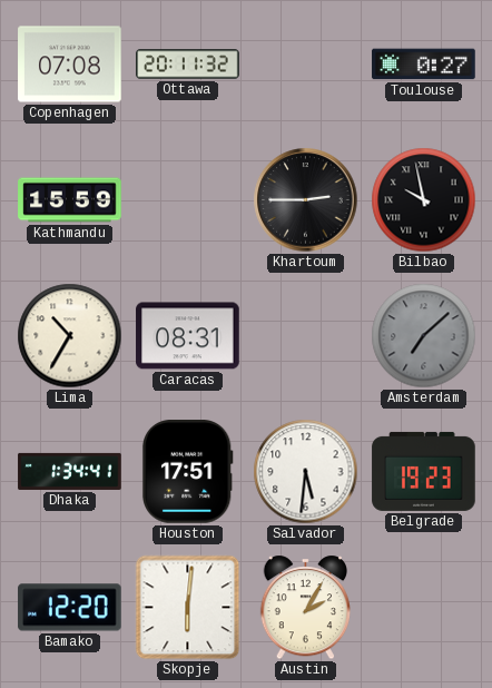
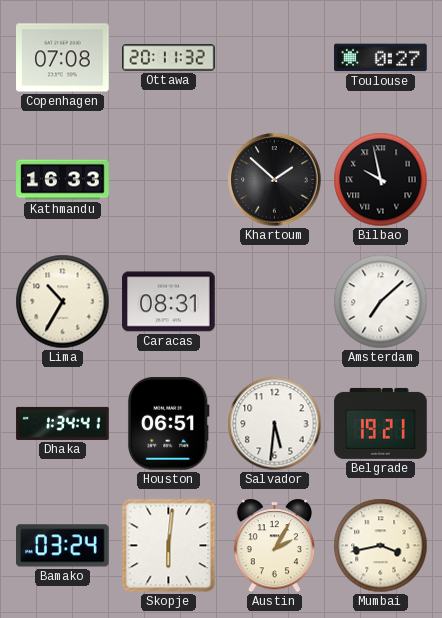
Kathmandu: 15:59 -> 16:33 (63, 180)
Khartoum: 2:45 -> 1:52 (275, 180)
Amsterdam dial: grey -> white (381, 302)
Houston: 17:51 -> 06:51 (168, 424)
Belgrade: 19:23 -> 19:21 (381, 423)
Bamako: 12:20 -> 03:24 (63, 546)
Mumbai: none -> 3:43 (381, 546)
